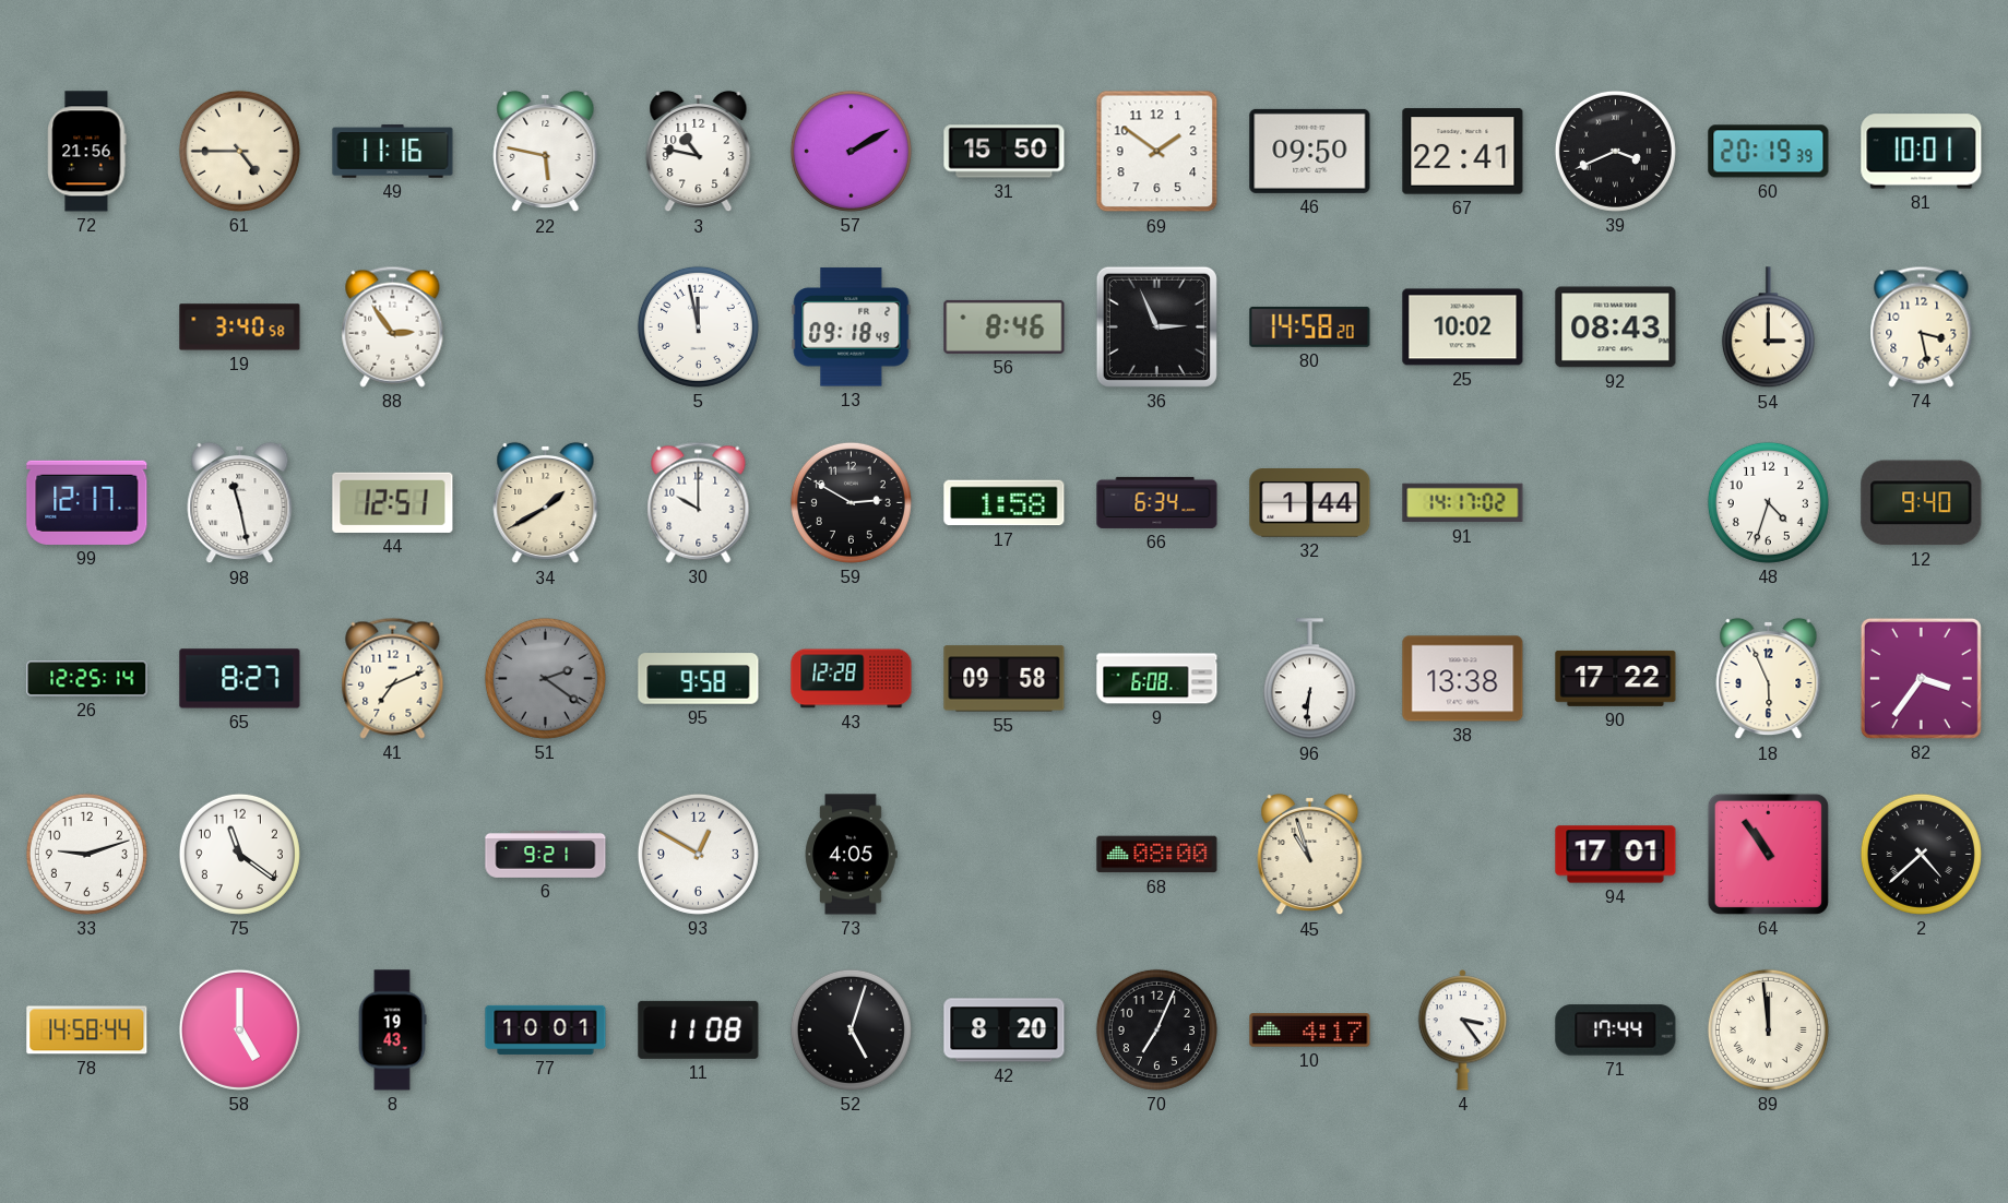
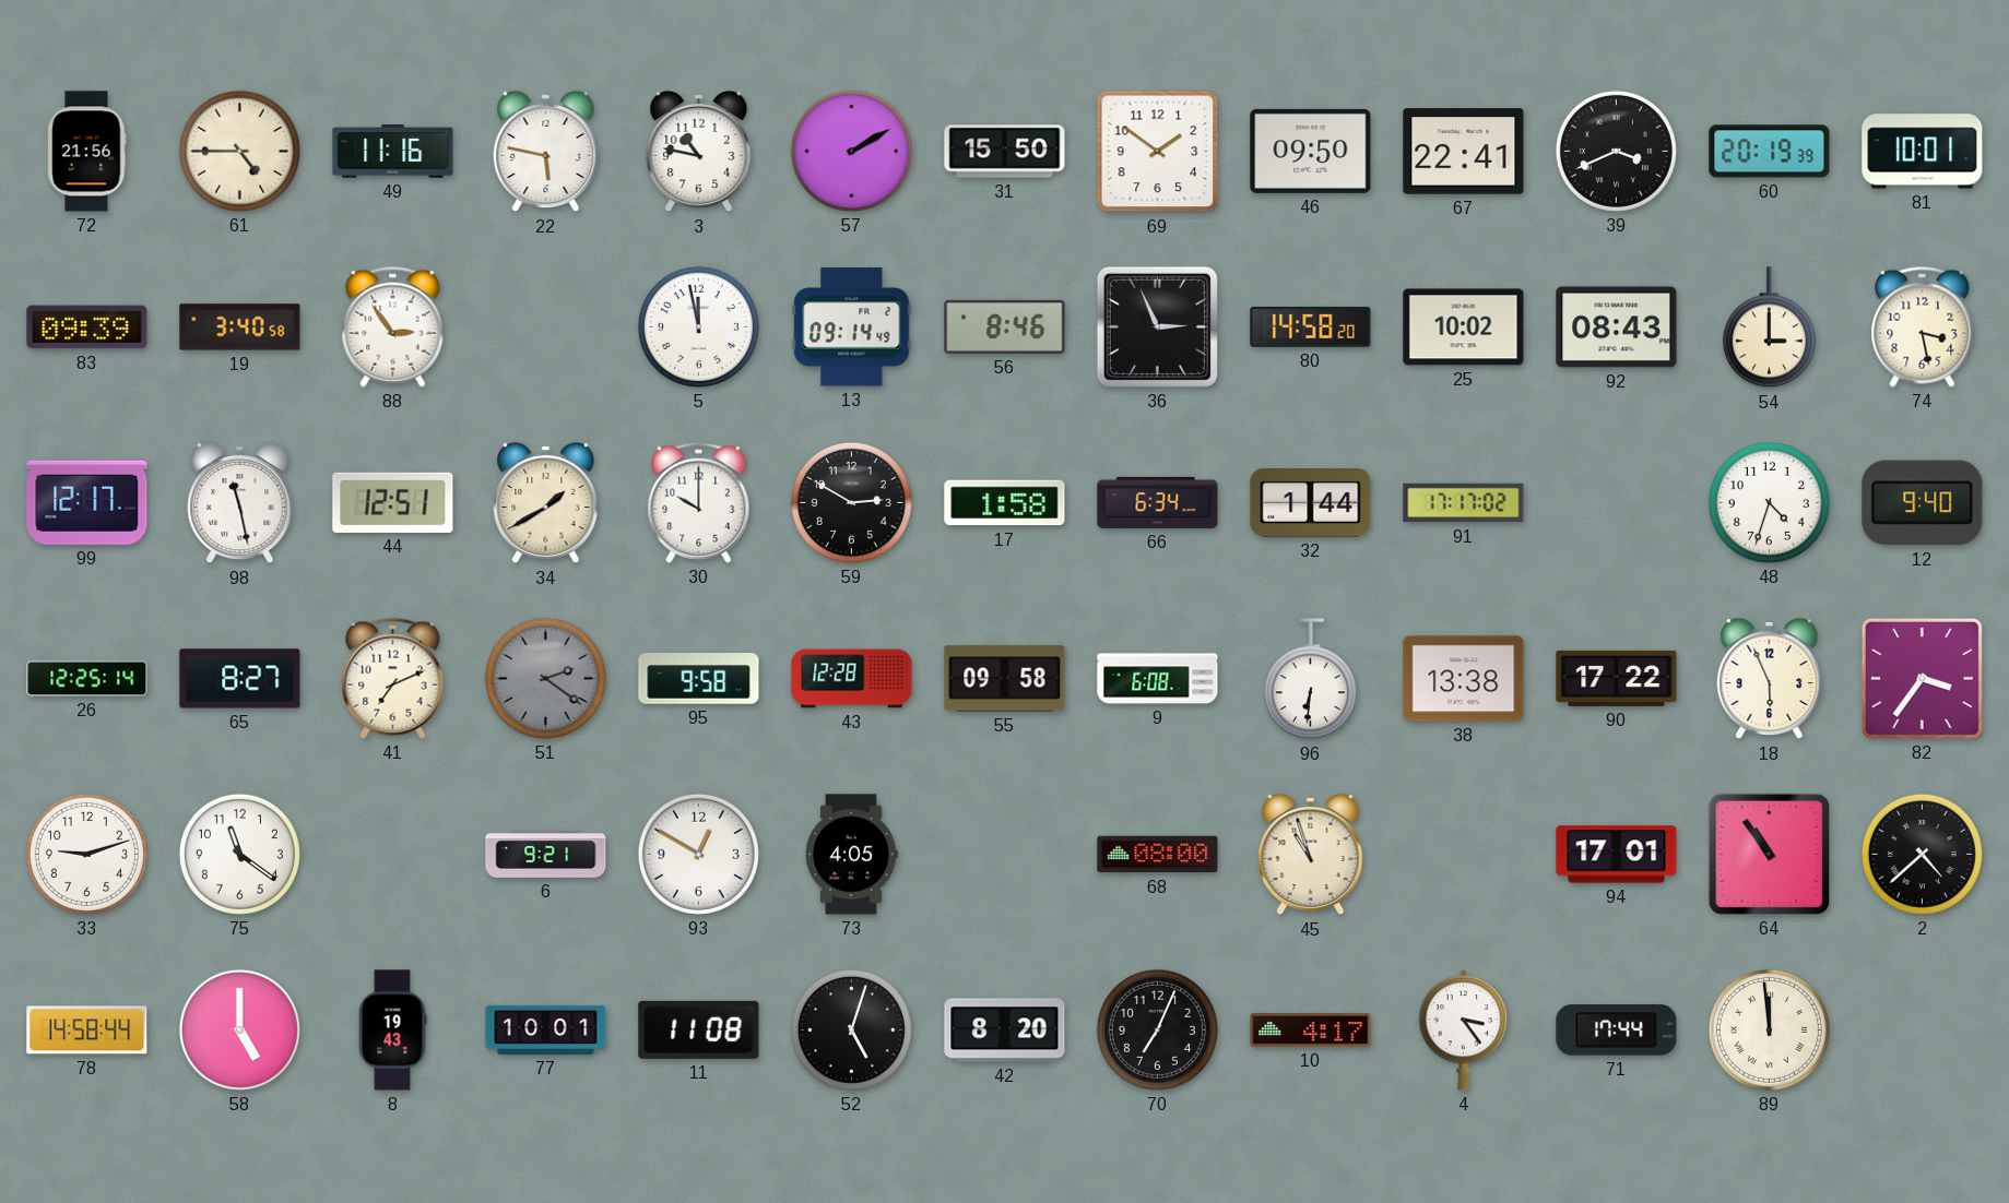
83: none -> 09:39 (87, 327)
13: 09:18 -> 09:14 (852, 327)
91: 14:17 -> 17:17 (1464, 503)
